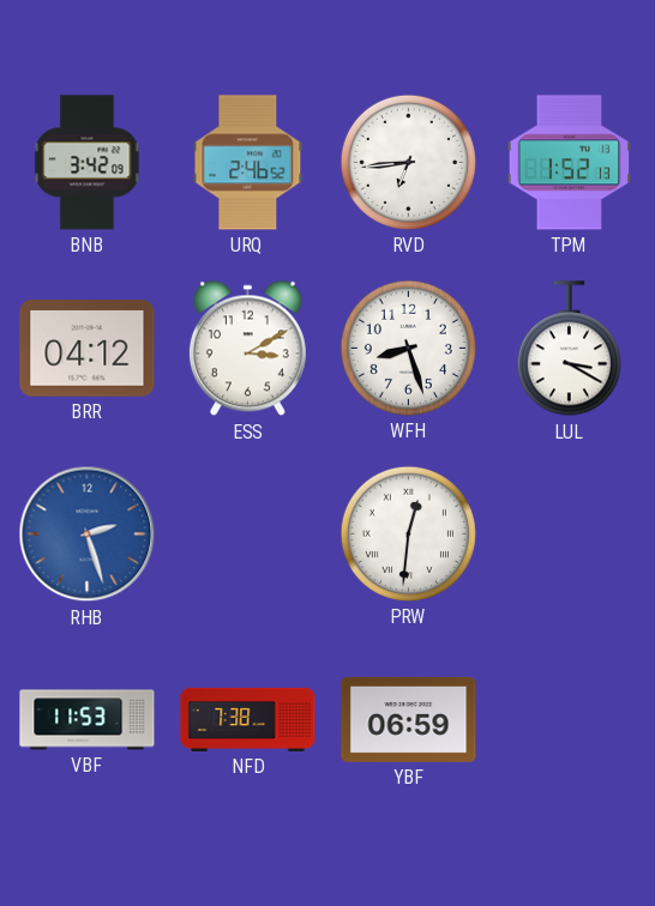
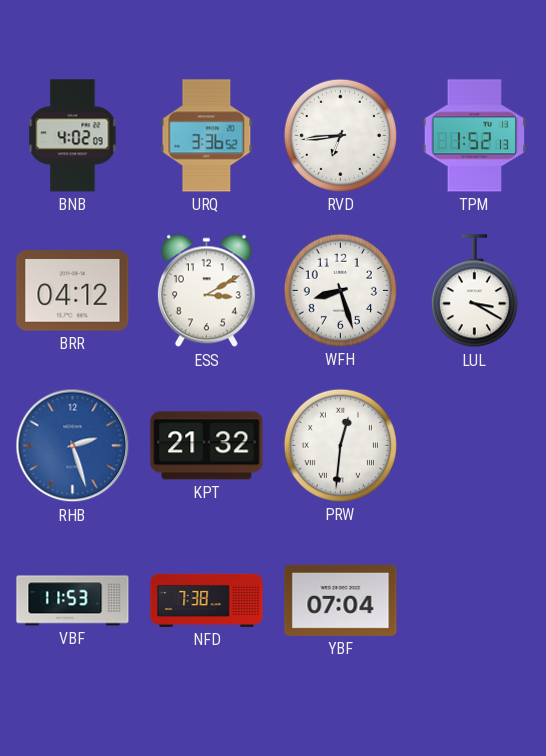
BNB: 3:42 -> 4:02 (73, 136)
URQ: 2:46 -> 3:36 (207, 136)
KPT: none -> 21:32 (207, 446)
YBF: 06:59 -> 07:04 (341, 600)
